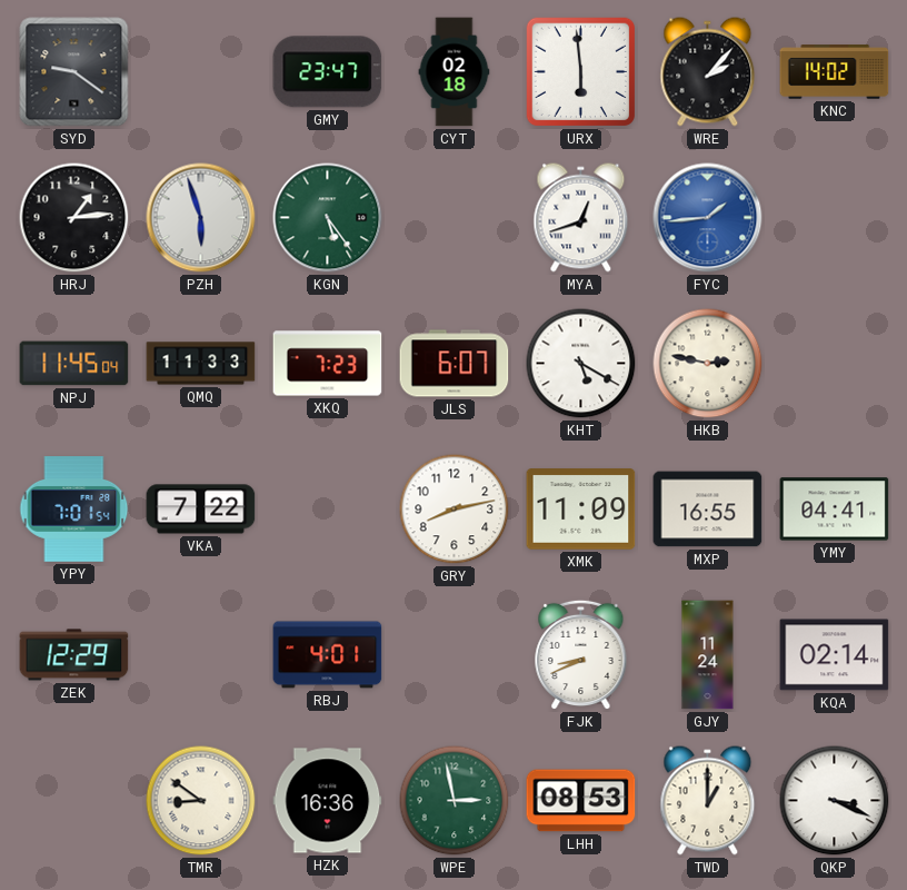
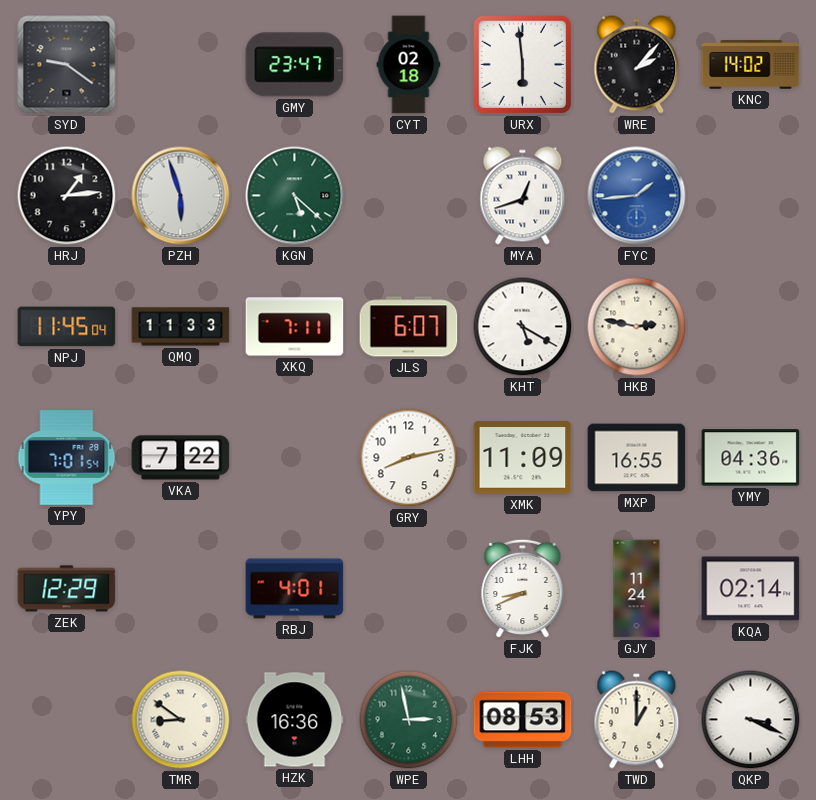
KGN: 5:24 -> 5:22 (295, 196)
XKQ: 7:23 -> 7:11 (295, 327)
YMY: 04:41 -> 04:36 (751, 458)
